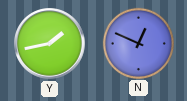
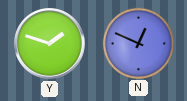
Y: 1:43 -> 1:48 (50, 44)
